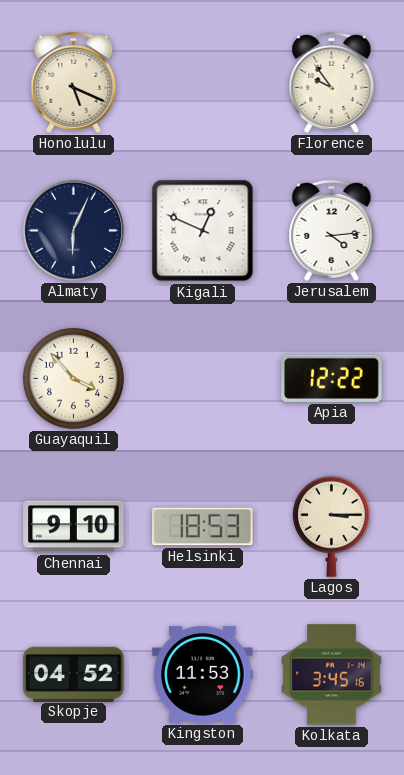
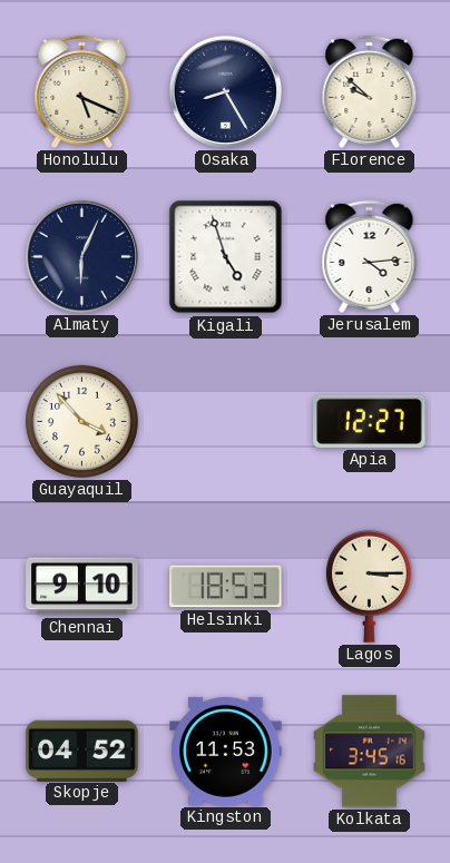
Osaka: none -> 8:25 (225, 91)
Florence: 9:54 -> 9:52 (370, 91)
Kigali: 12:49 -> 4:57 (226, 257)
Apia: 12:22 -> 12:27 (370, 421)
